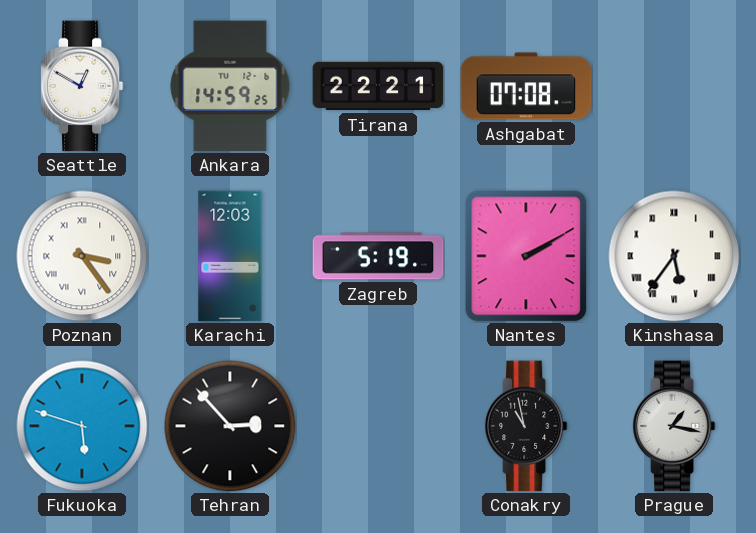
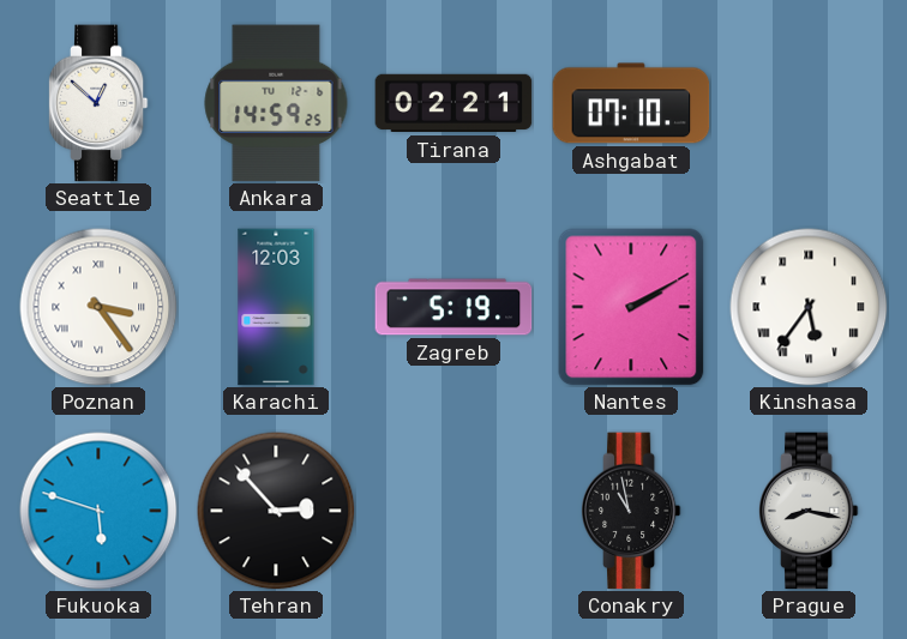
Seattle: 12:50 -> 12:52 (98, 103)
Tirana: 22:21 -> 02:21 (453, 103)
Ashgabat: 07:08 -> 07:10 (631, 103)
Prague: 1:17 -> 8:17 (809, 511)
